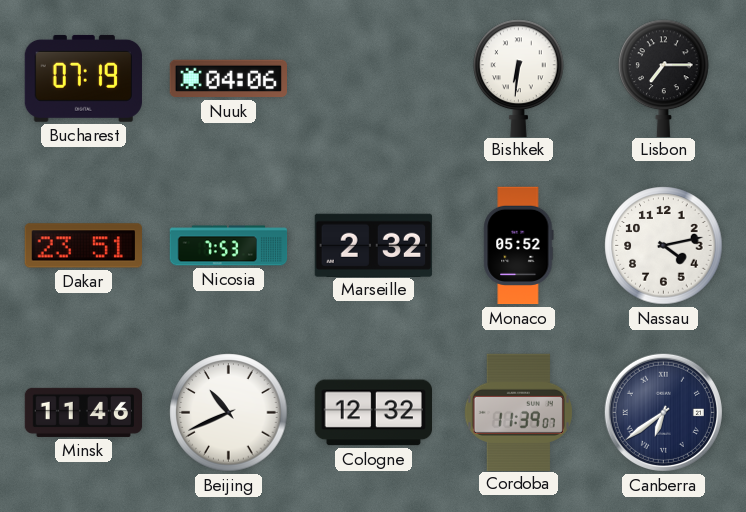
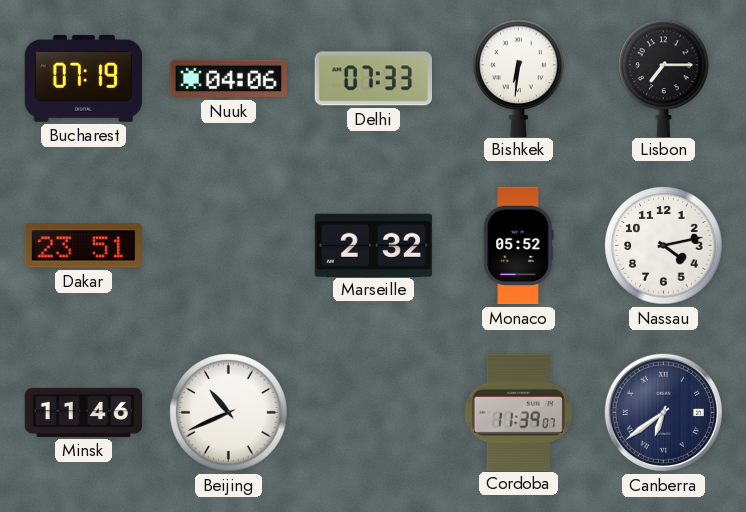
Delhi: none -> 07:33 (373, 79)
Nicosia: 7:53 -> none (229, 246)
Cologne: 12:32 -> none (373, 413)
